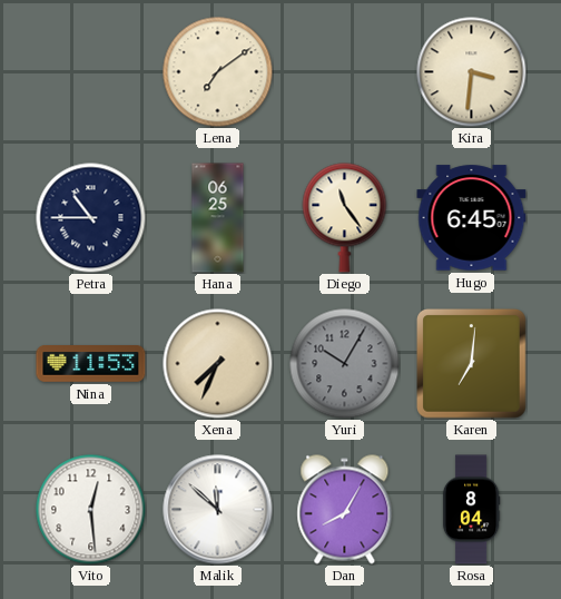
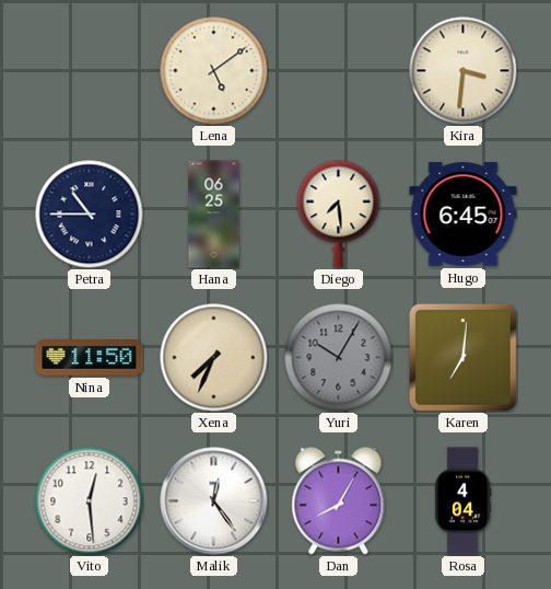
Lena: 7:09 -> 5:09 (214, 71)
Diego: 11:24 -> 7:29 (339, 215)
Nina: 11:53 -> 11:50 (90, 358)
Malik: 11:52 -> 12:24 (214, 501)
Rosa: 8:04 -> 4:04 (462, 501)
